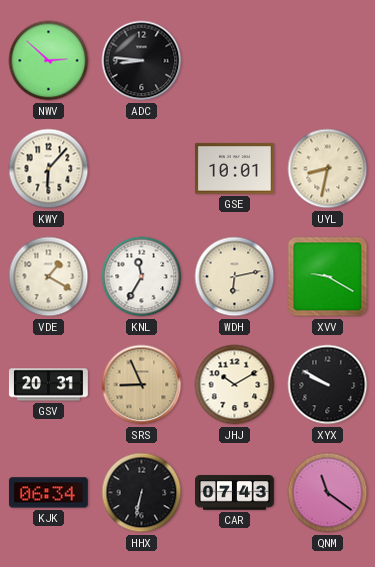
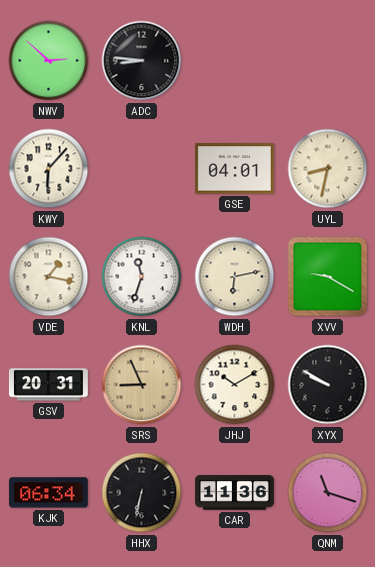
GSE: 10:01 -> 04:01 (234, 169)
VDE: 1:20 -> 1:17 (49, 277)
KNL: 11:35 -> 11:33 (142, 277)
CAR: 07:43 -> 11:36 (235, 493)
QNM: 11:21 -> 11:18 (328, 493)
